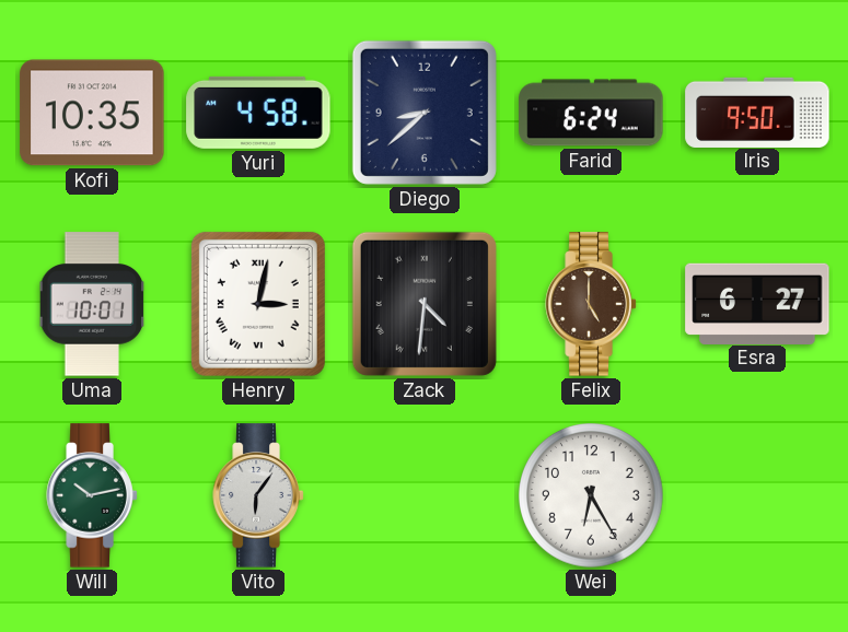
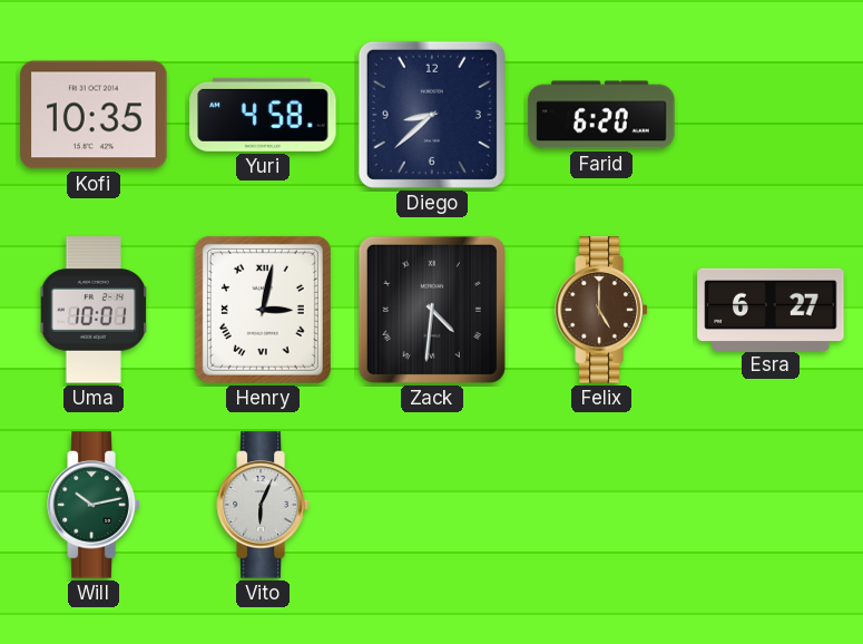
Farid: 6:24 -> 6:20 (601, 115)
Iris: 9:50 -> none (757, 112)
Vito: 6:06 -> 6:04 (263, 505)
Wei: 6:25 -> none (592, 496)
